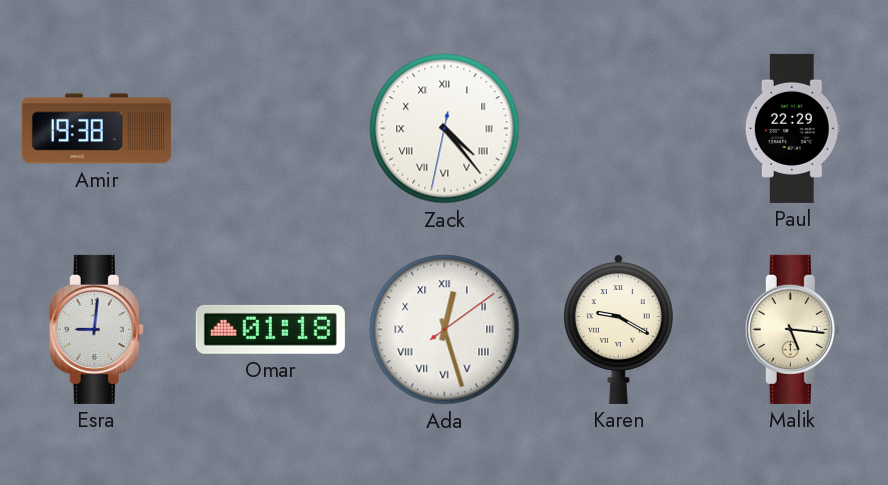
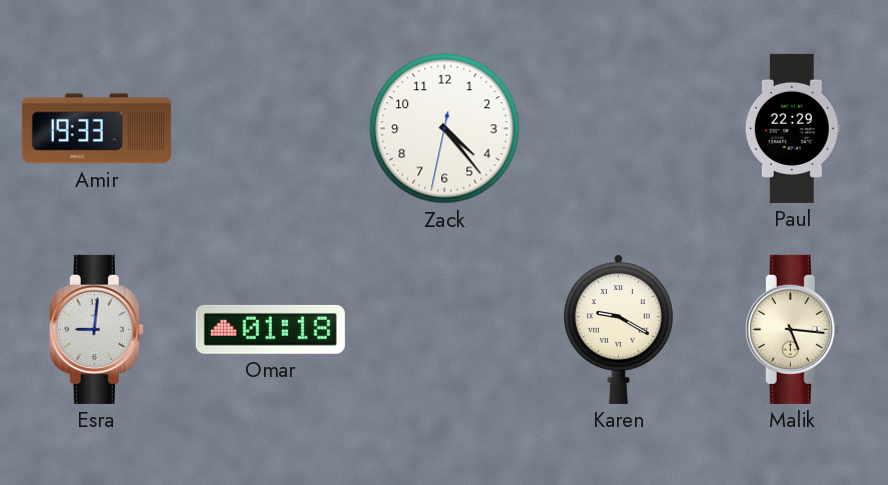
Amir: 19:38 -> 19:33 (96, 129)
Zack numerals: Roman -> Arabic (445, 129)
Ada: 12:27 -> none (445, 330)
